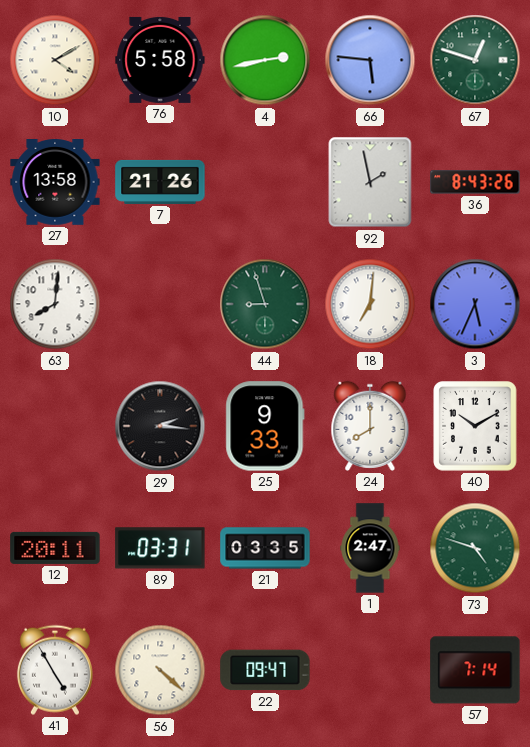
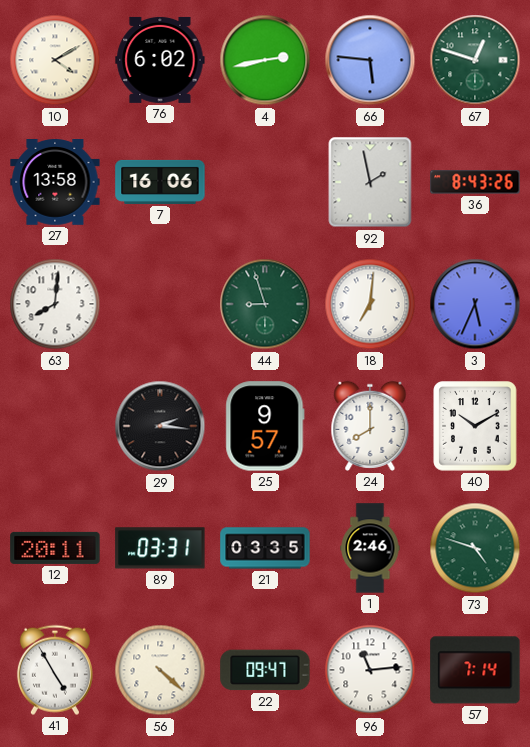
76: 5:58 -> 6:02 (160, 60)
7: 21:26 -> 16:06 (160, 182)
25: 9:33 -> 9:57 (265, 426)
1: 2:47 -> 2:46 (370, 548)
96: none -> 11:14 (370, 670)
